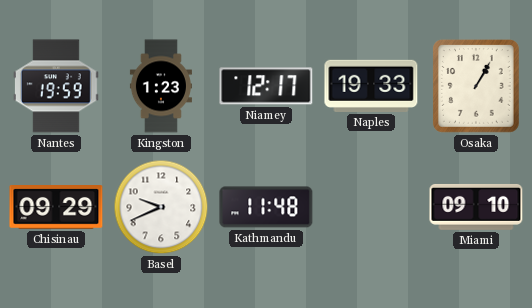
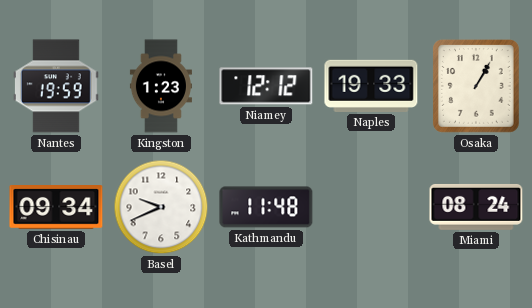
Niamey: 12:17 -> 12:12 (266, 86)
Chisinau: 09:29 -> 09:34 (56, 208)
Miami: 09:10 -> 08:24 (476, 207)
